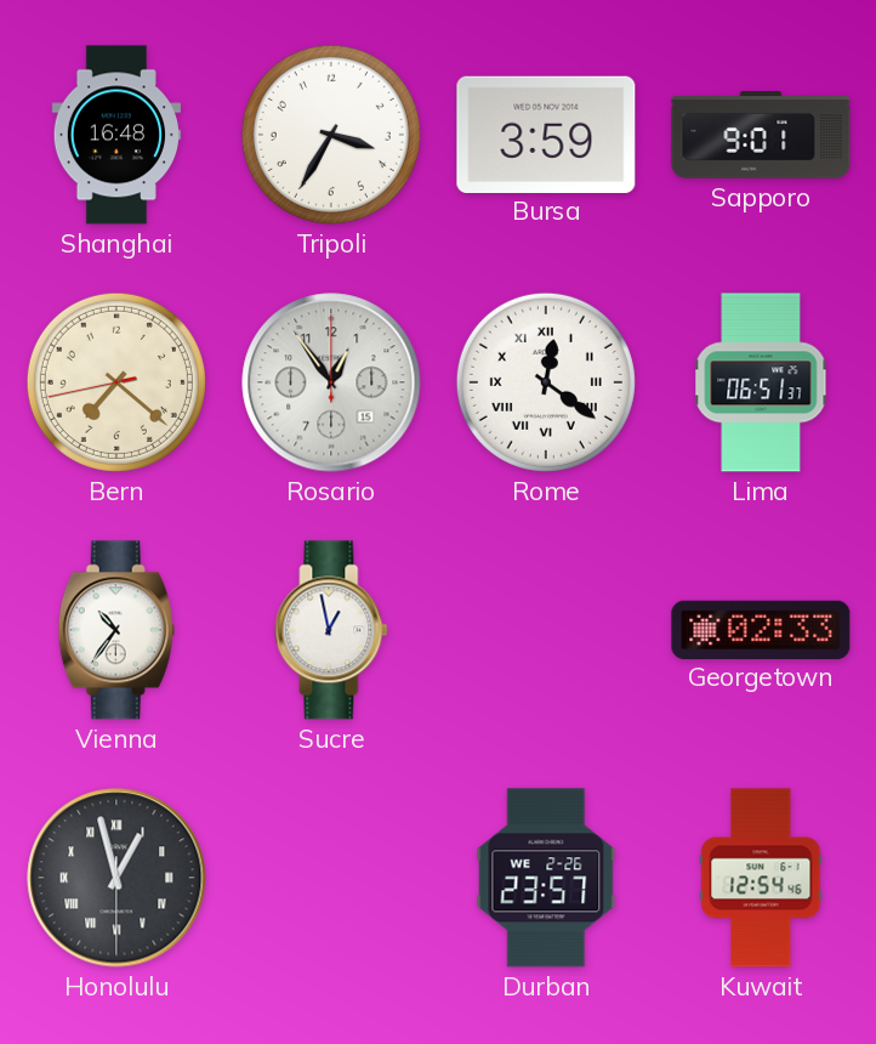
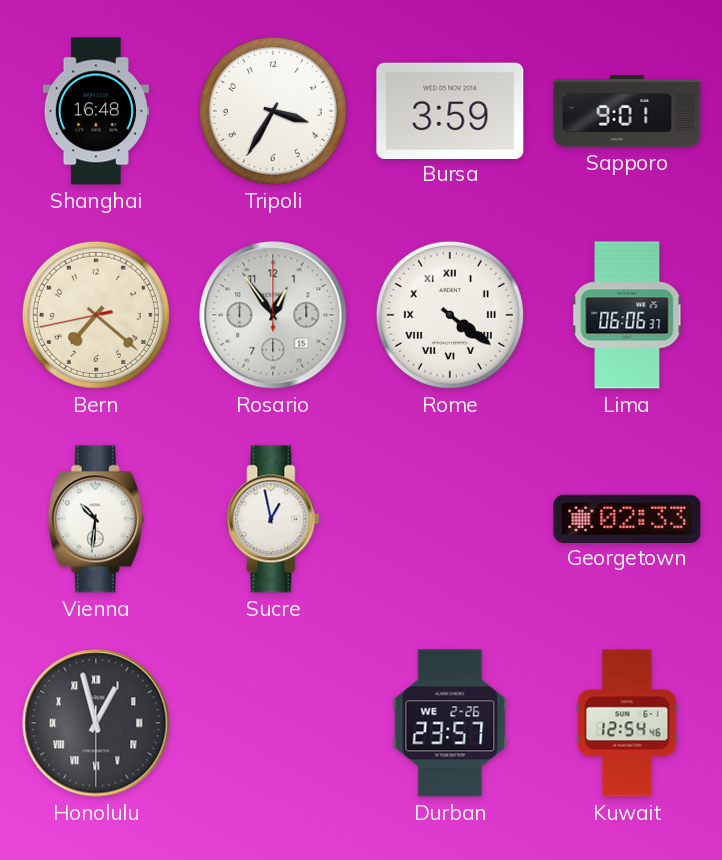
Rome: 12:21 -> 4:21 (450, 315)
Lima: 06:51 -> 06:06 (627, 315)
Vienna: 10:36 -> 10:31 (96, 519)
